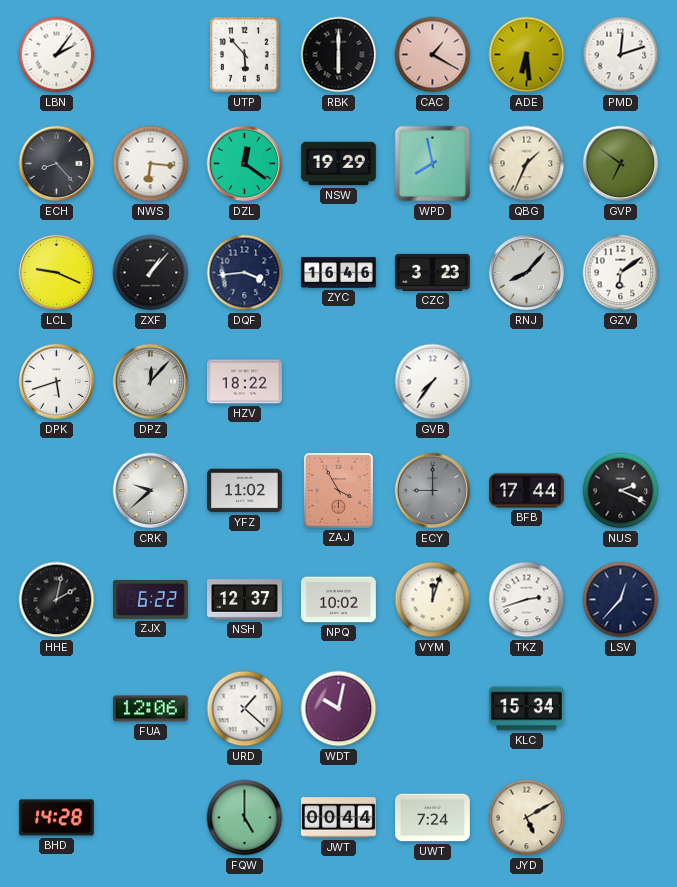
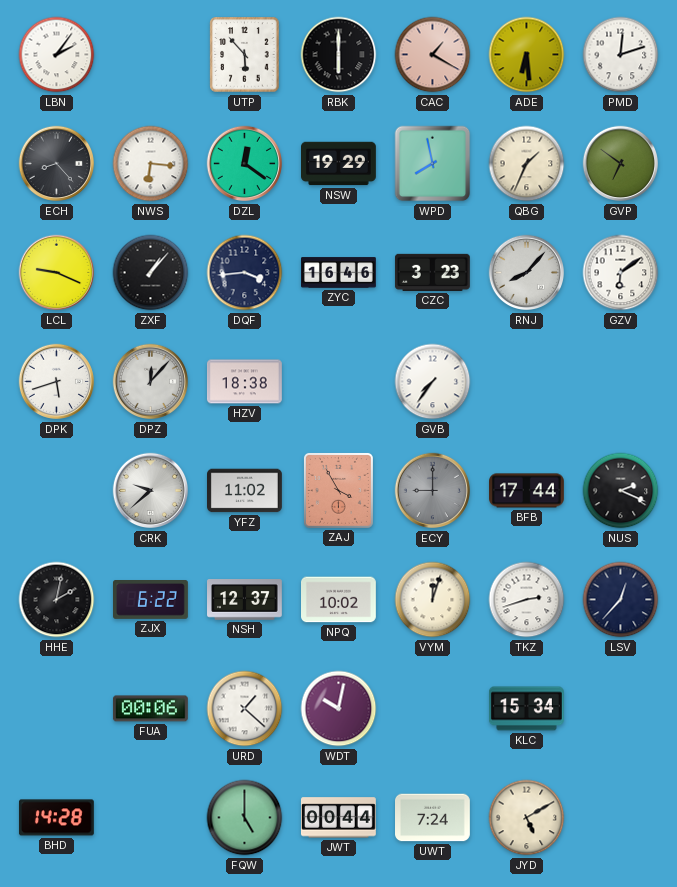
HZV: 18:22 -> 18:38 (245, 382)
FUA: 12:06 -> 00:06 (150, 709)
